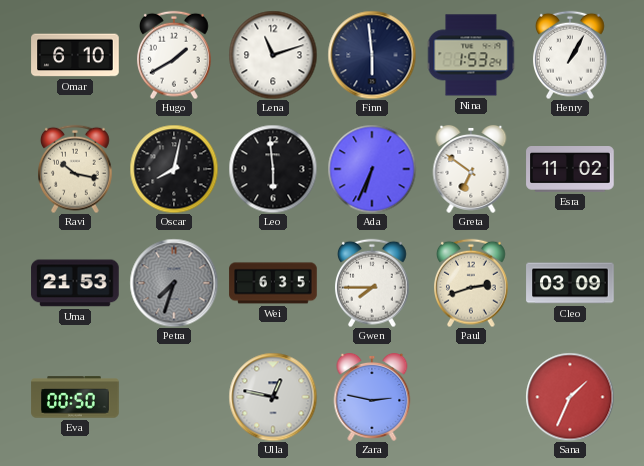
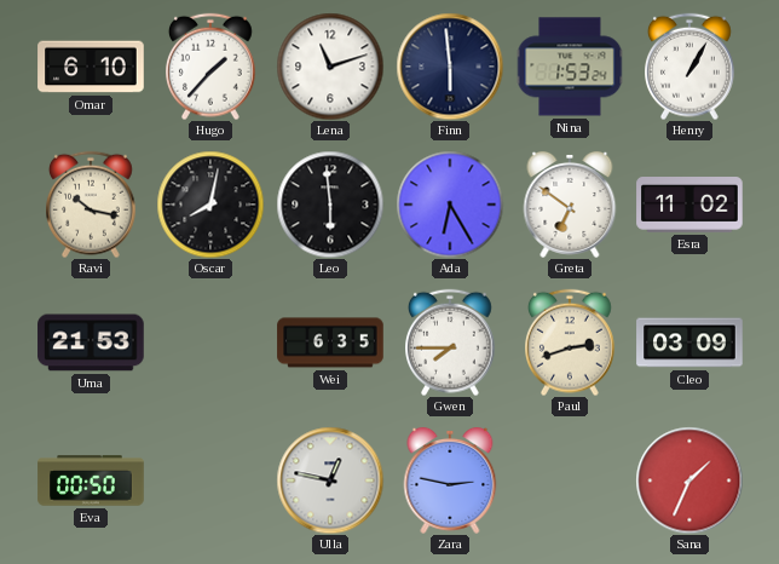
Hugo: 1:40 -> 1:37 (212, 67)
Ada: 6:34 -> 6:25 (450, 205)
Petra: 7:33 -> none (174, 283)
